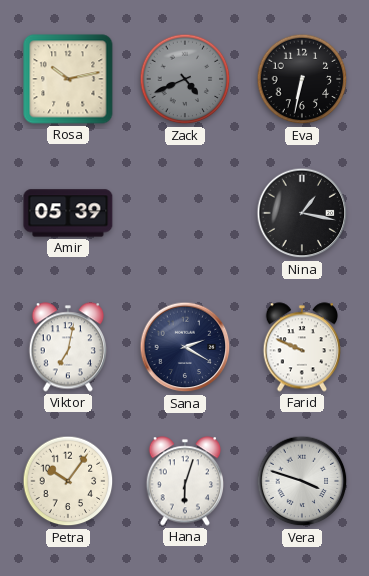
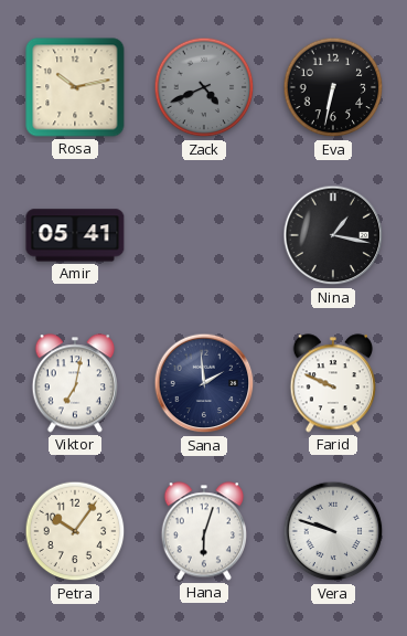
Amir: 05:39 -> 05:41 (75, 235)
Sana: 2:20 -> 1:59 (204, 383)
Vera: 3:48 -> 9:48 (333, 531)
